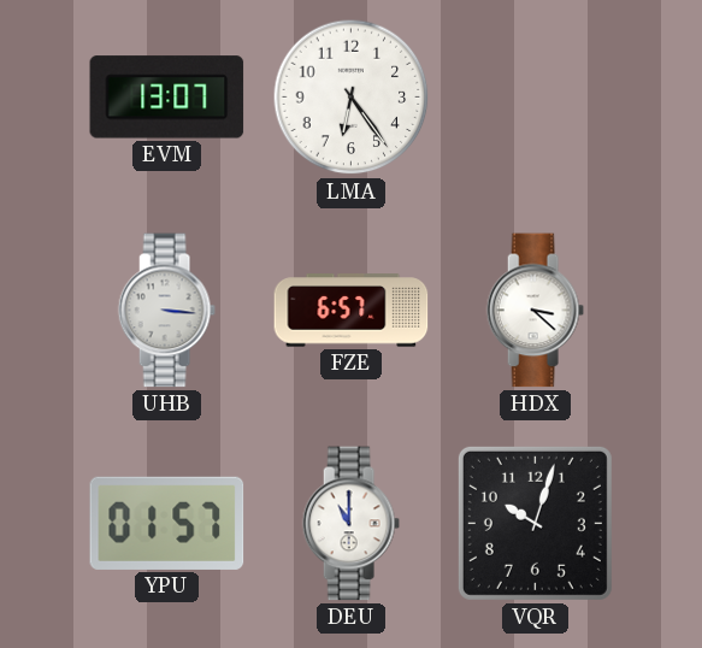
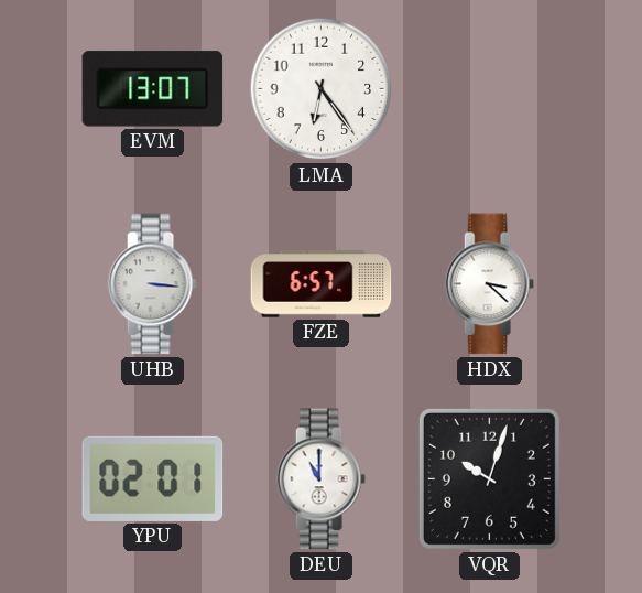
YPU: 01:57 -> 02:01 (153, 478)
